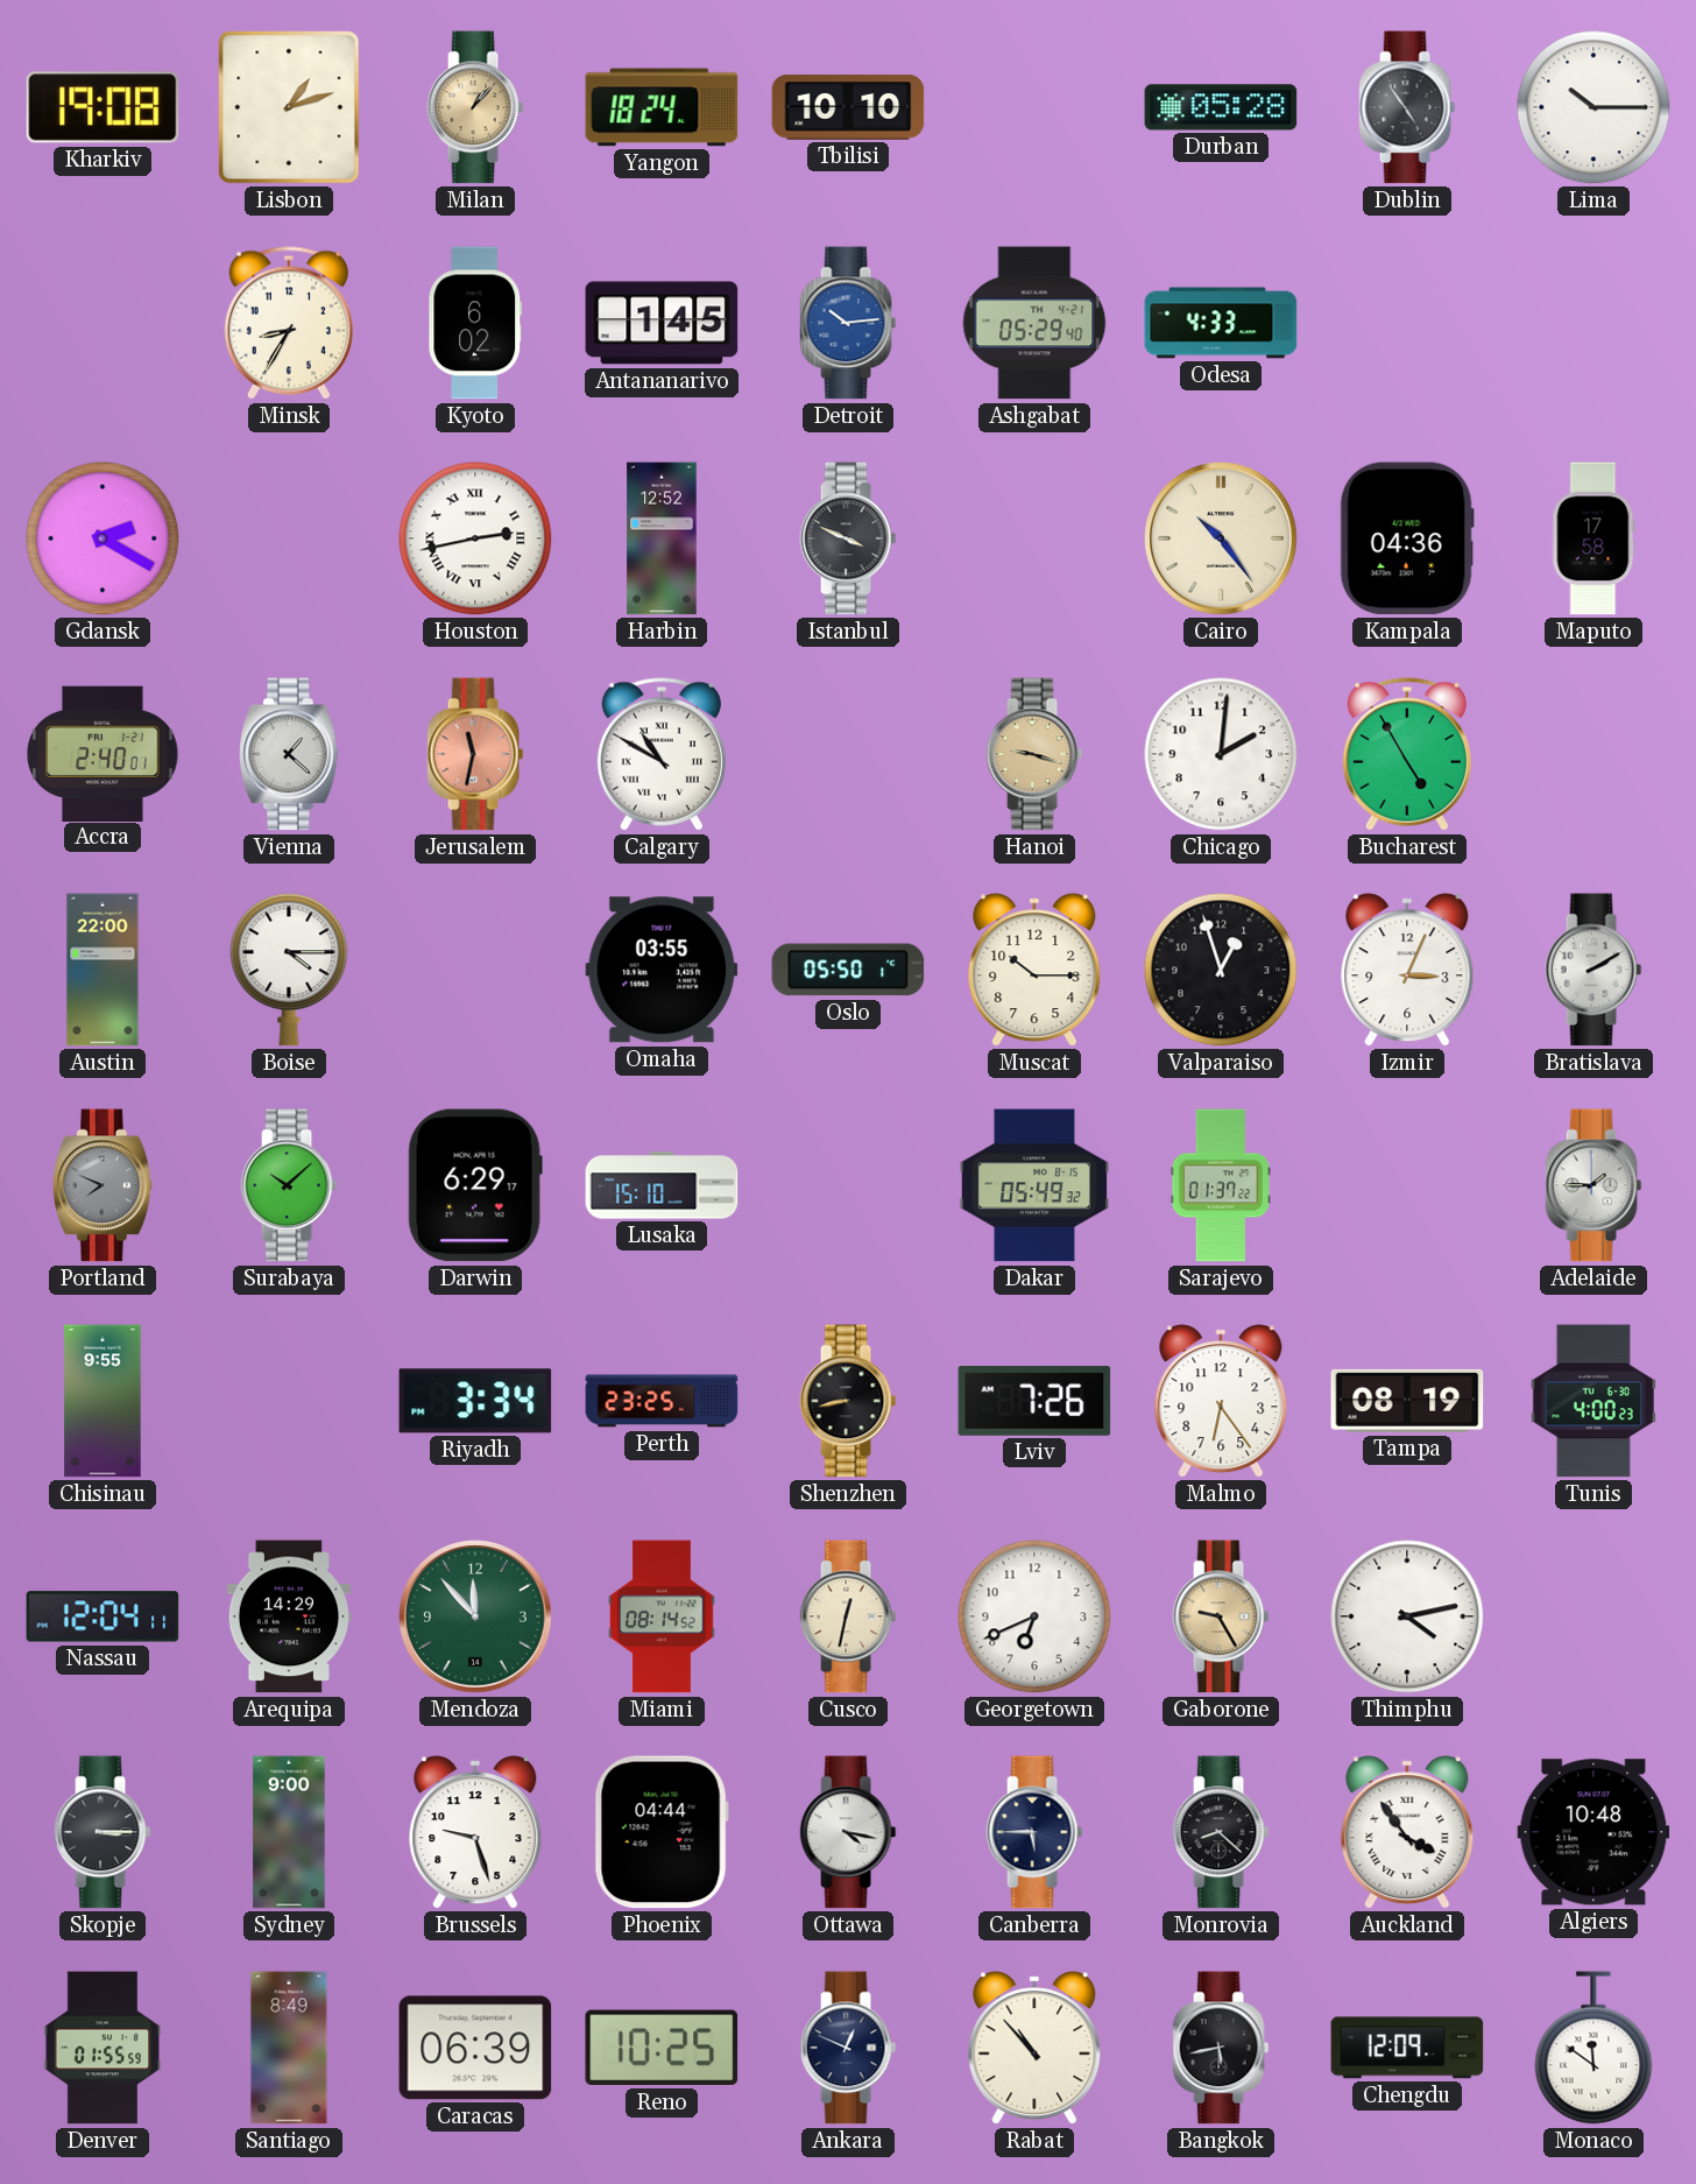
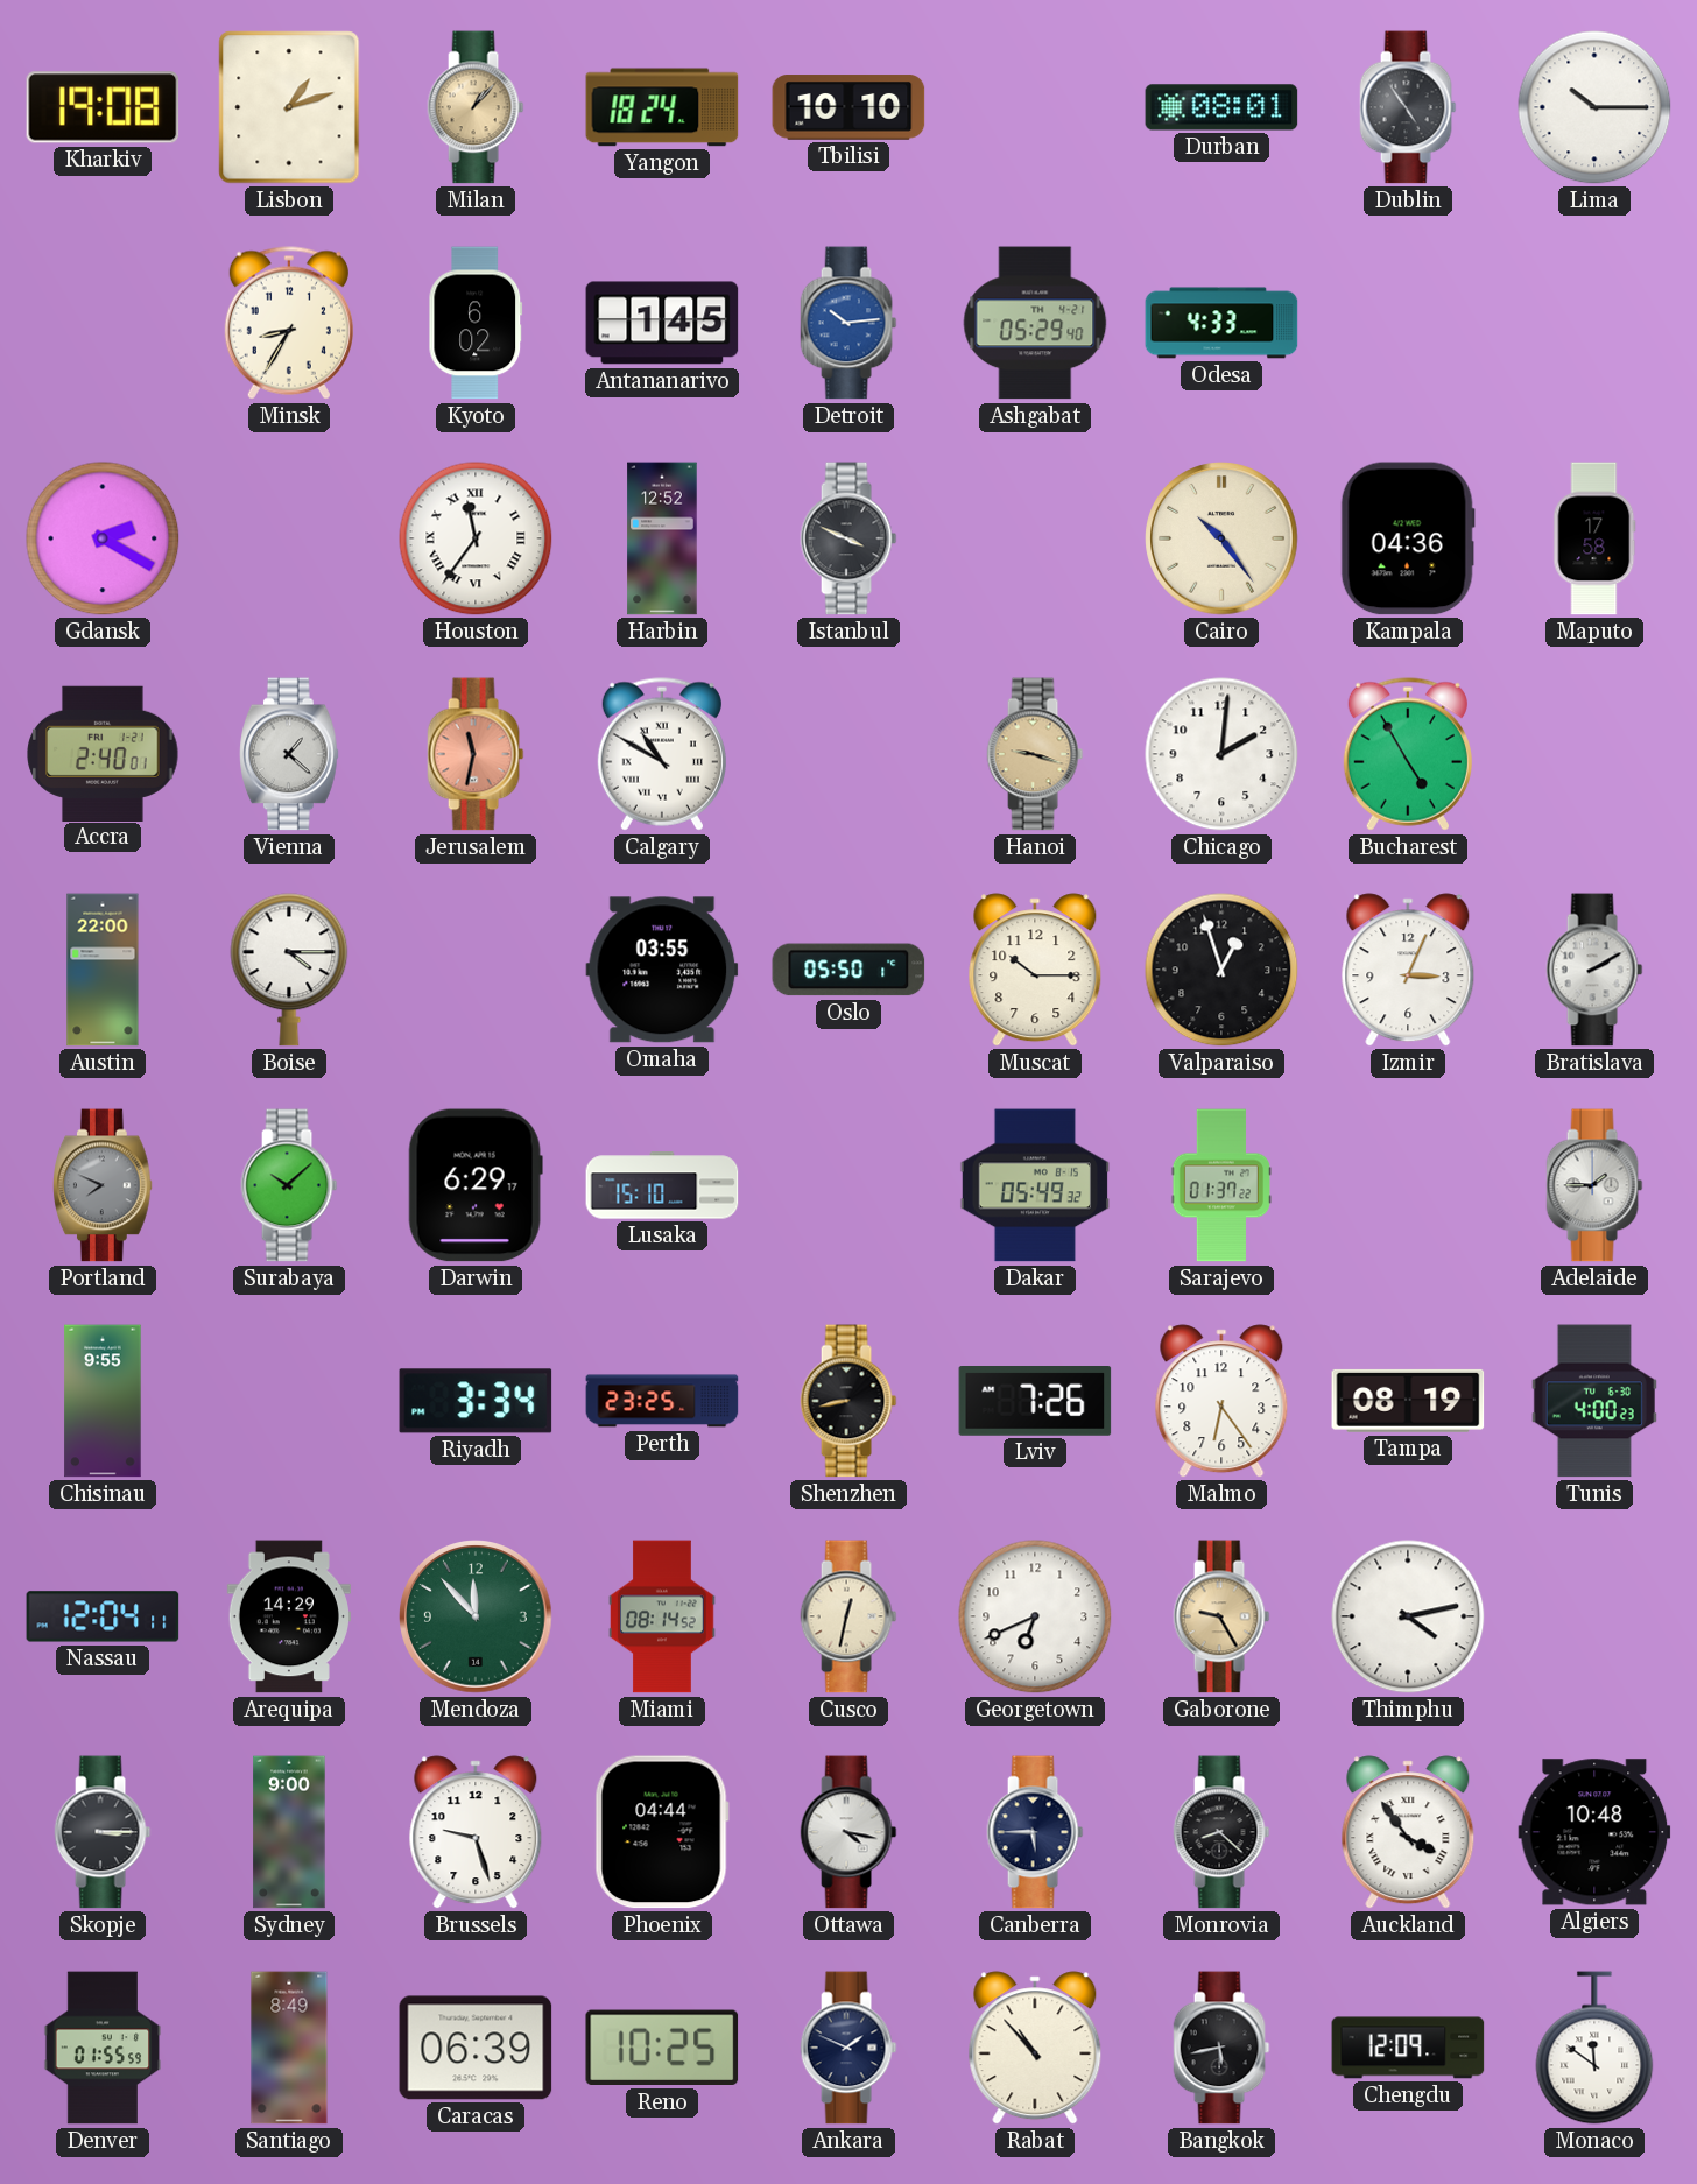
Durban: 05:28 -> 08:01 (1221, 107)
Houston: 2:43 -> 11:36 (476, 538)
Ankara: 12:49 -> 1:49 (848, 2048)
